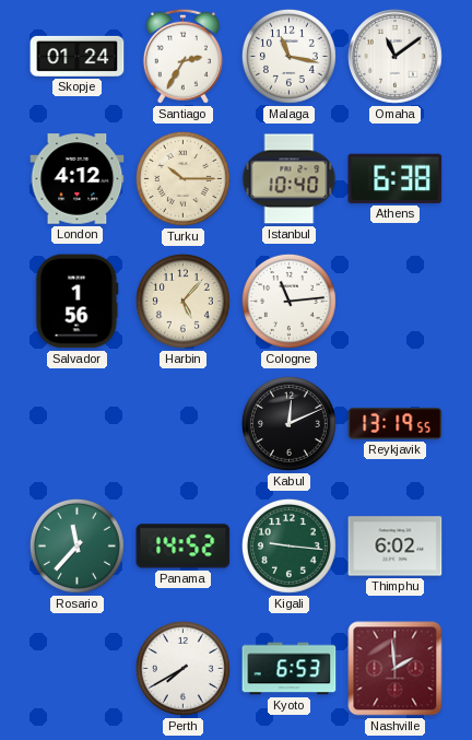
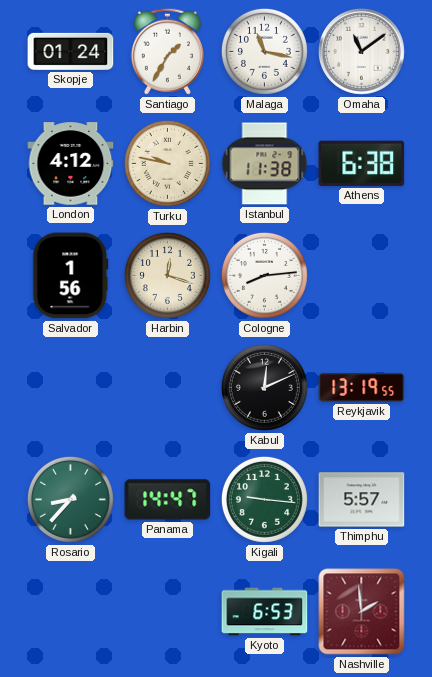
Santiago: 2:35 -> 1:35 (167, 51)
Turku: 10:15 -> 9:47 (167, 163)
Istanbul: 10:40 -> 11:38 (265, 164)
Harbin: 5:07 -> 12:18 (167, 275)
Cologne: 11:14 -> 8:14 (264, 275)
Rosario: 11:37 -> 8:37 (70, 499)
Panama: 14:52 -> 14:47 (168, 500)
Thimphu: 6:02 -> 5:57 (362, 500)
Perth: 7:40 -> none (182, 668)
